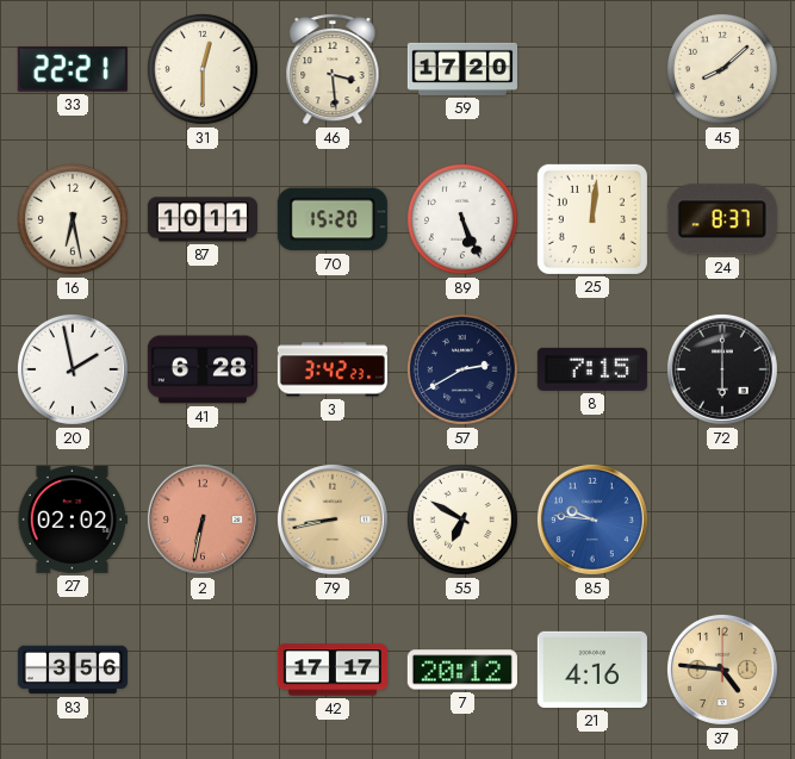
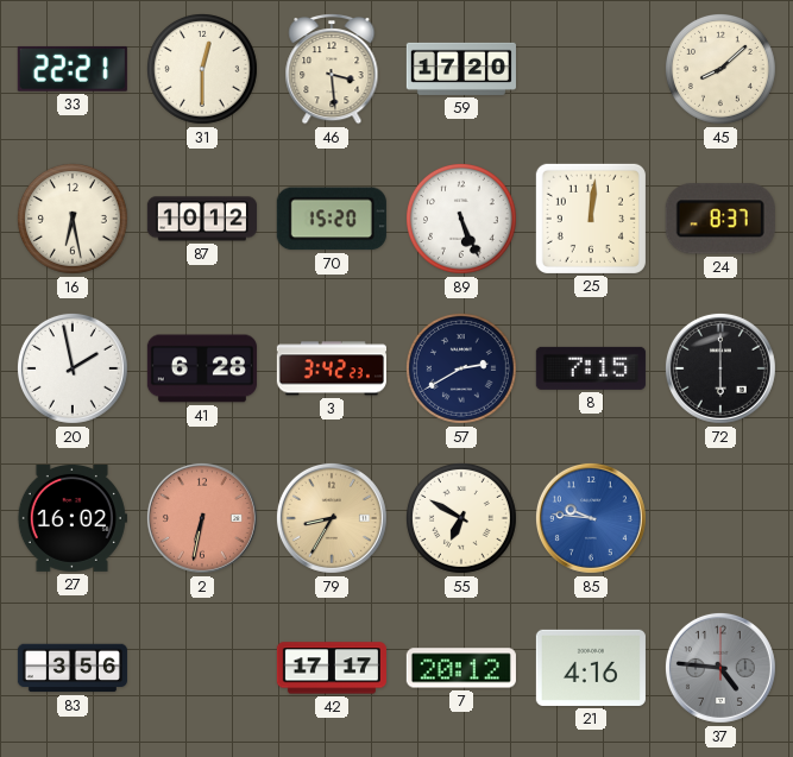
87: 10:11 -> 10:12 (202, 219)
27: 02:02 -> 16:02 (73, 518)
79: 8:43 -> 8:35 (332, 518)
37 dial: champagne -> grey (720, 668)
